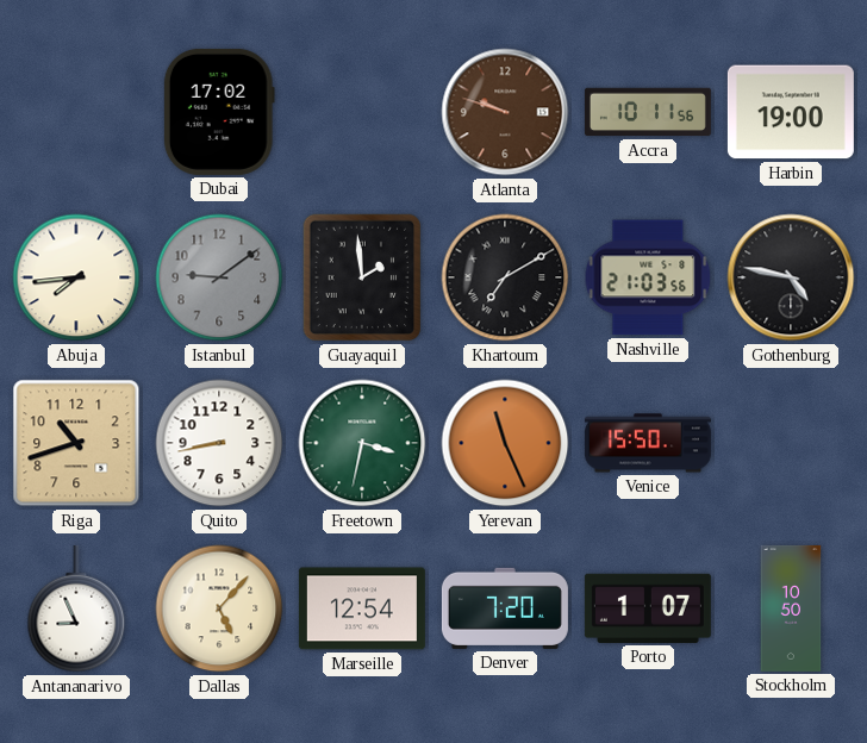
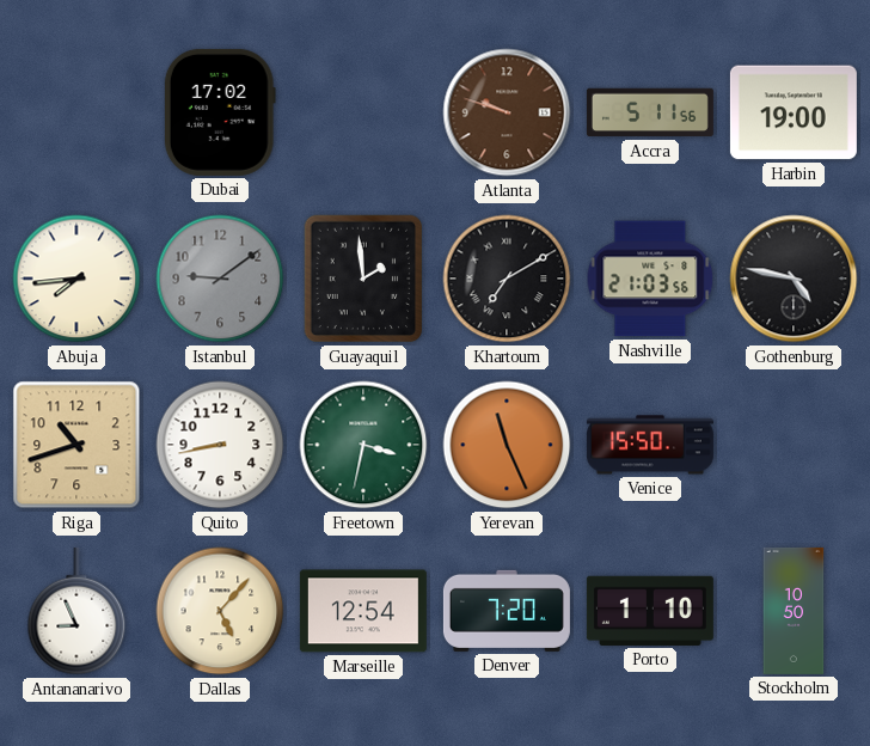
Accra: 10:11 -> 5:11 (650, 112)
Porto: 1:07 -> 1:10 (650, 611)
